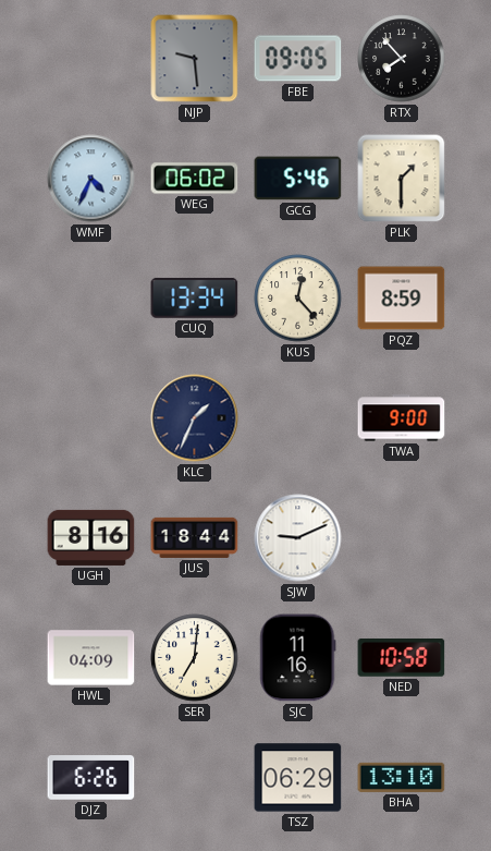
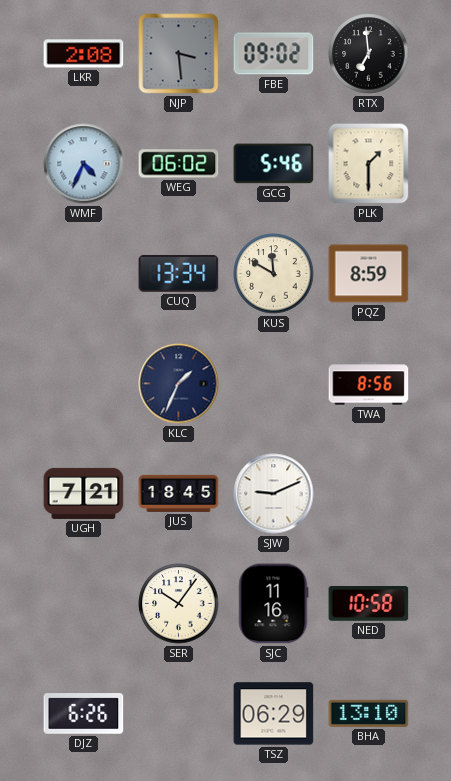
LKR: none -> 2:08 (84, 54)
NJP: 9:29 -> 3:29 (179, 54)
FBE: 09:05 -> 09:02 (274, 54)
RTX: 7:53 -> 6:59 (369, 54)
KUS: 12:23 -> 11:50 (274, 274)
TWA: 9:00 -> 8:56 (369, 384)
UGH: 8:16 -> 7:21 (84, 493)
JUS: 18:44 -> 18:45 (179, 493)
HWL: 04:09 -> none (91, 658)
SER: 7:01 -> 10:06 (179, 604)
